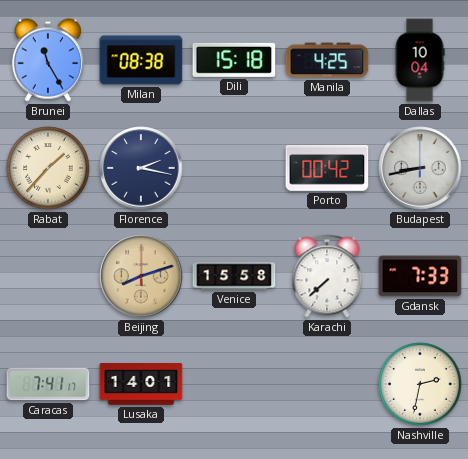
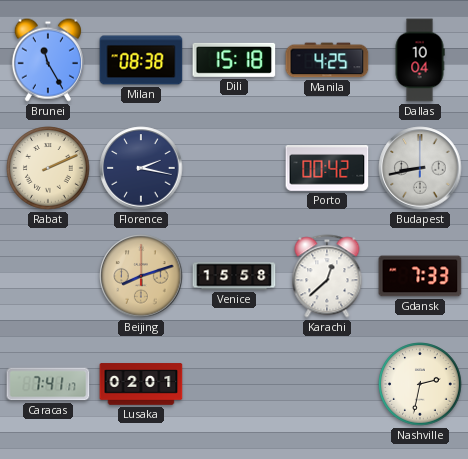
Rabat: 1:37 -> 2:11 (48, 168)
Karachi: 7:38 -> 12:38 (327, 276)
Lusaka: 14:01 -> 02:01 (141, 384)
